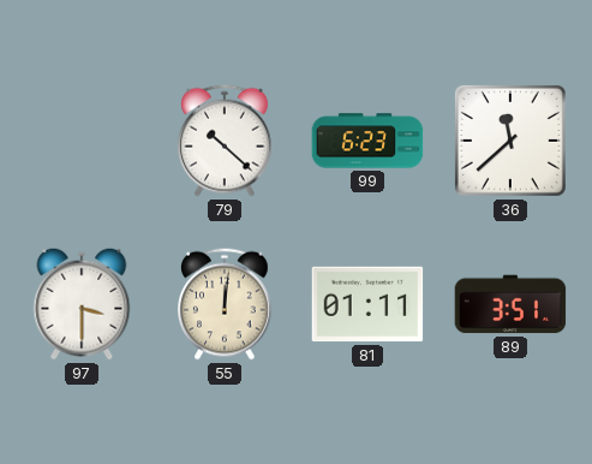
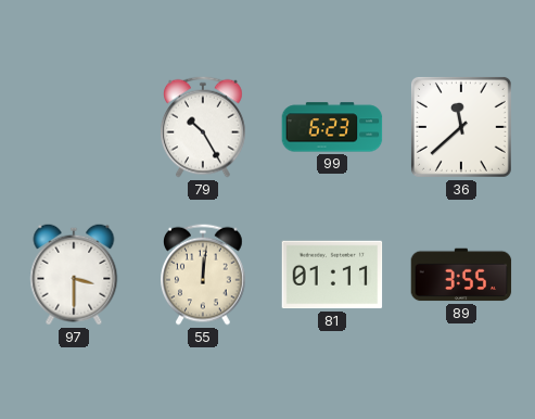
79: 10:22 -> 10:25 (204, 127)
89: 3:51 -> 3:55 (461, 275)
